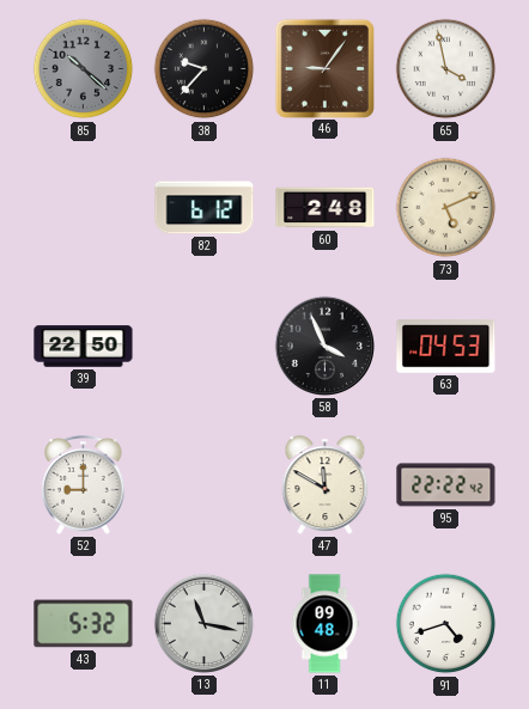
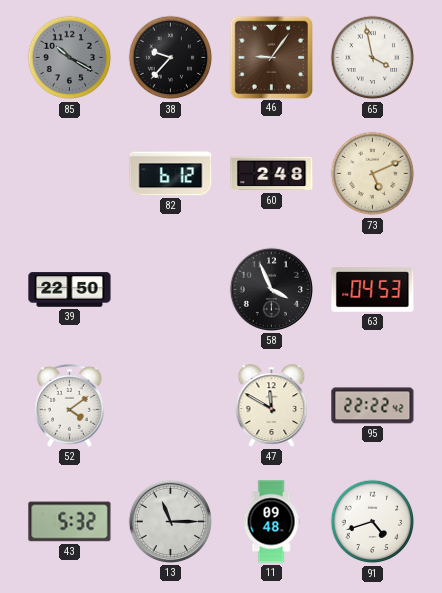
85: 10:22 -> 10:20 (70, 58)
52: 9:00 -> 4:09 (70, 406)
13: 11:17 -> 11:15 (170, 521)
